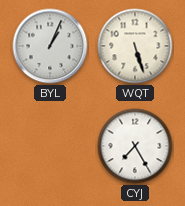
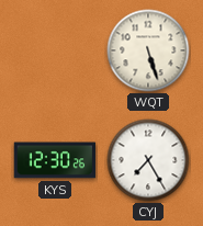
BYL: 1:04 -> none (50, 46)
KYS: none -> 12:30 (55, 160)
